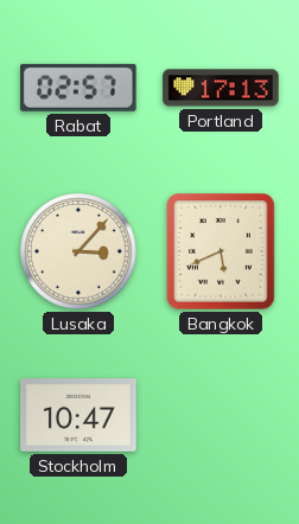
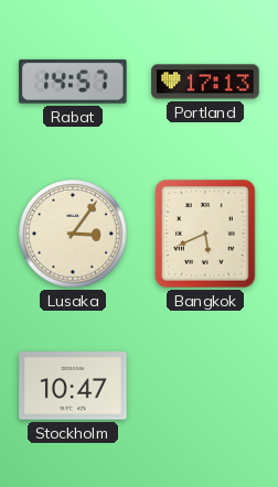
Rabat: 02:57 -> 14:57 (73, 82)
Lusaka: 3:07 -> 3:06 (73, 234)
